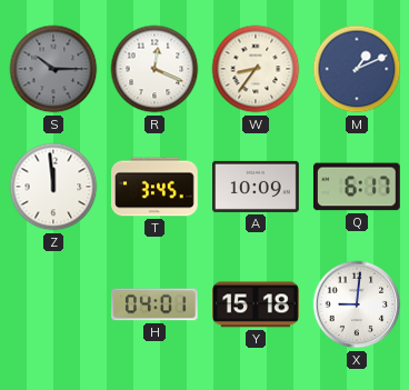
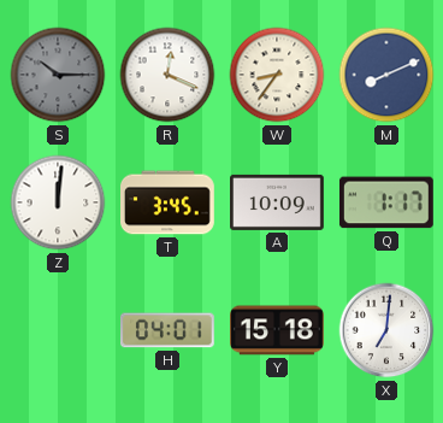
M: 1:11 -> 8:11 (386, 75)
Z: 11:59 -> 12:01 (58, 202)
Q: 6:17 -> 1:17 (386, 202)
X: 9:01 -> 7:01 (386, 330)
